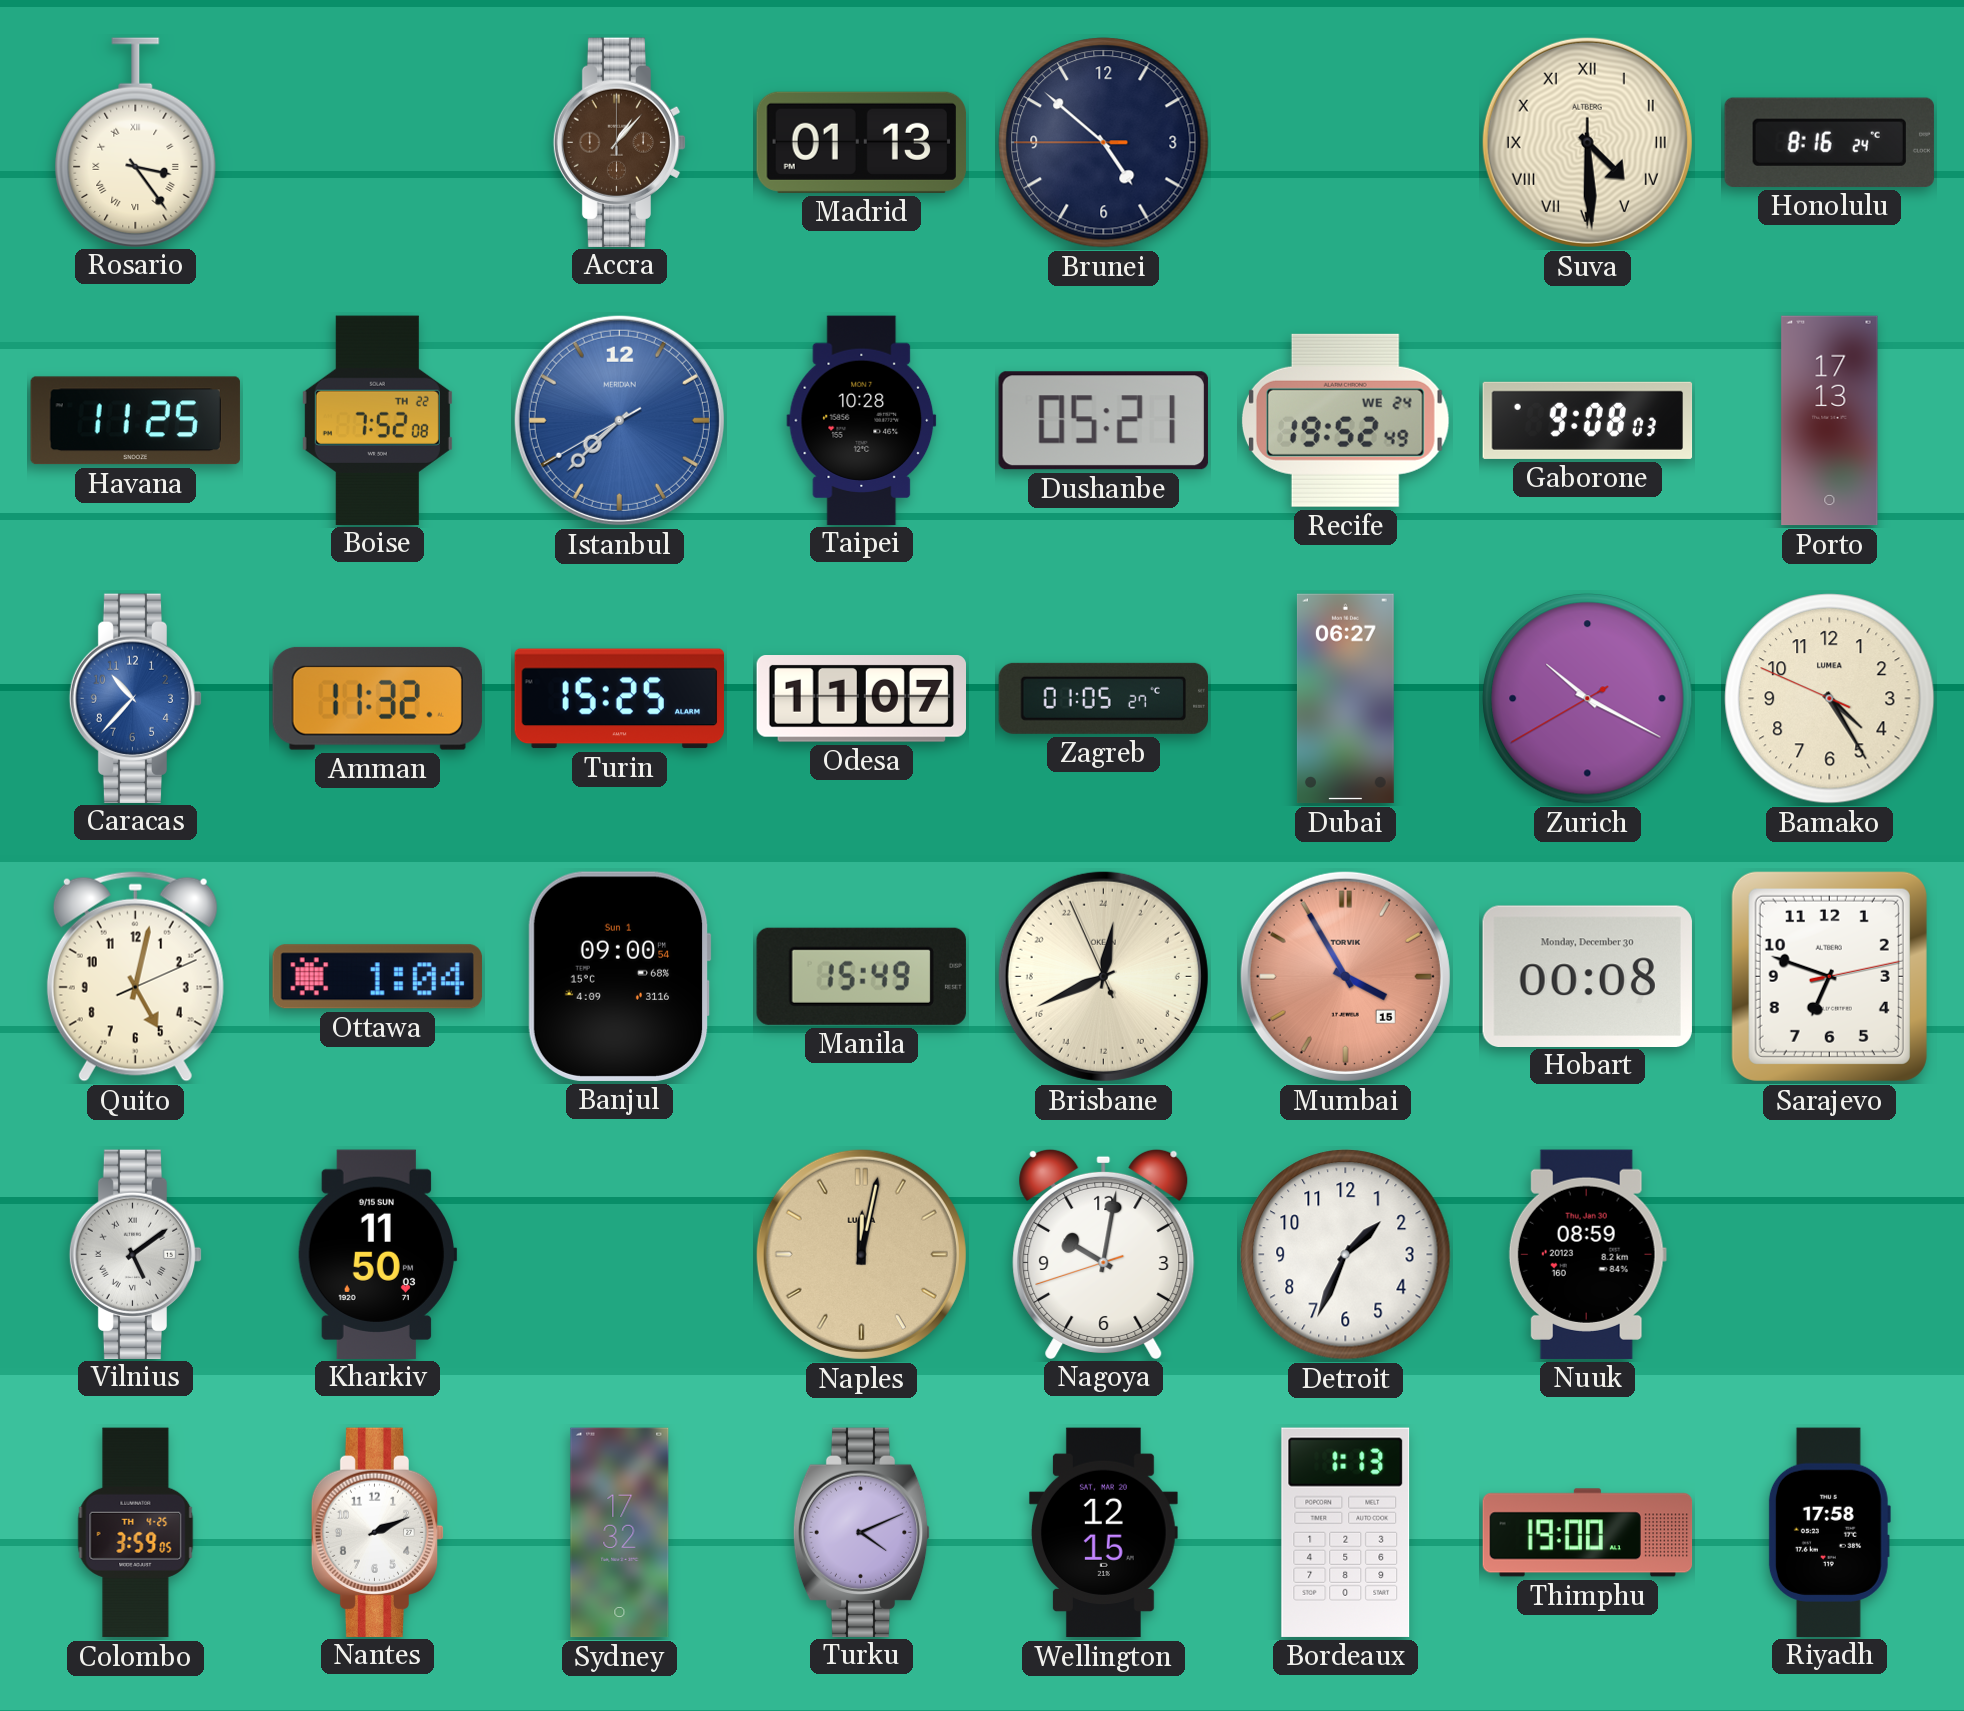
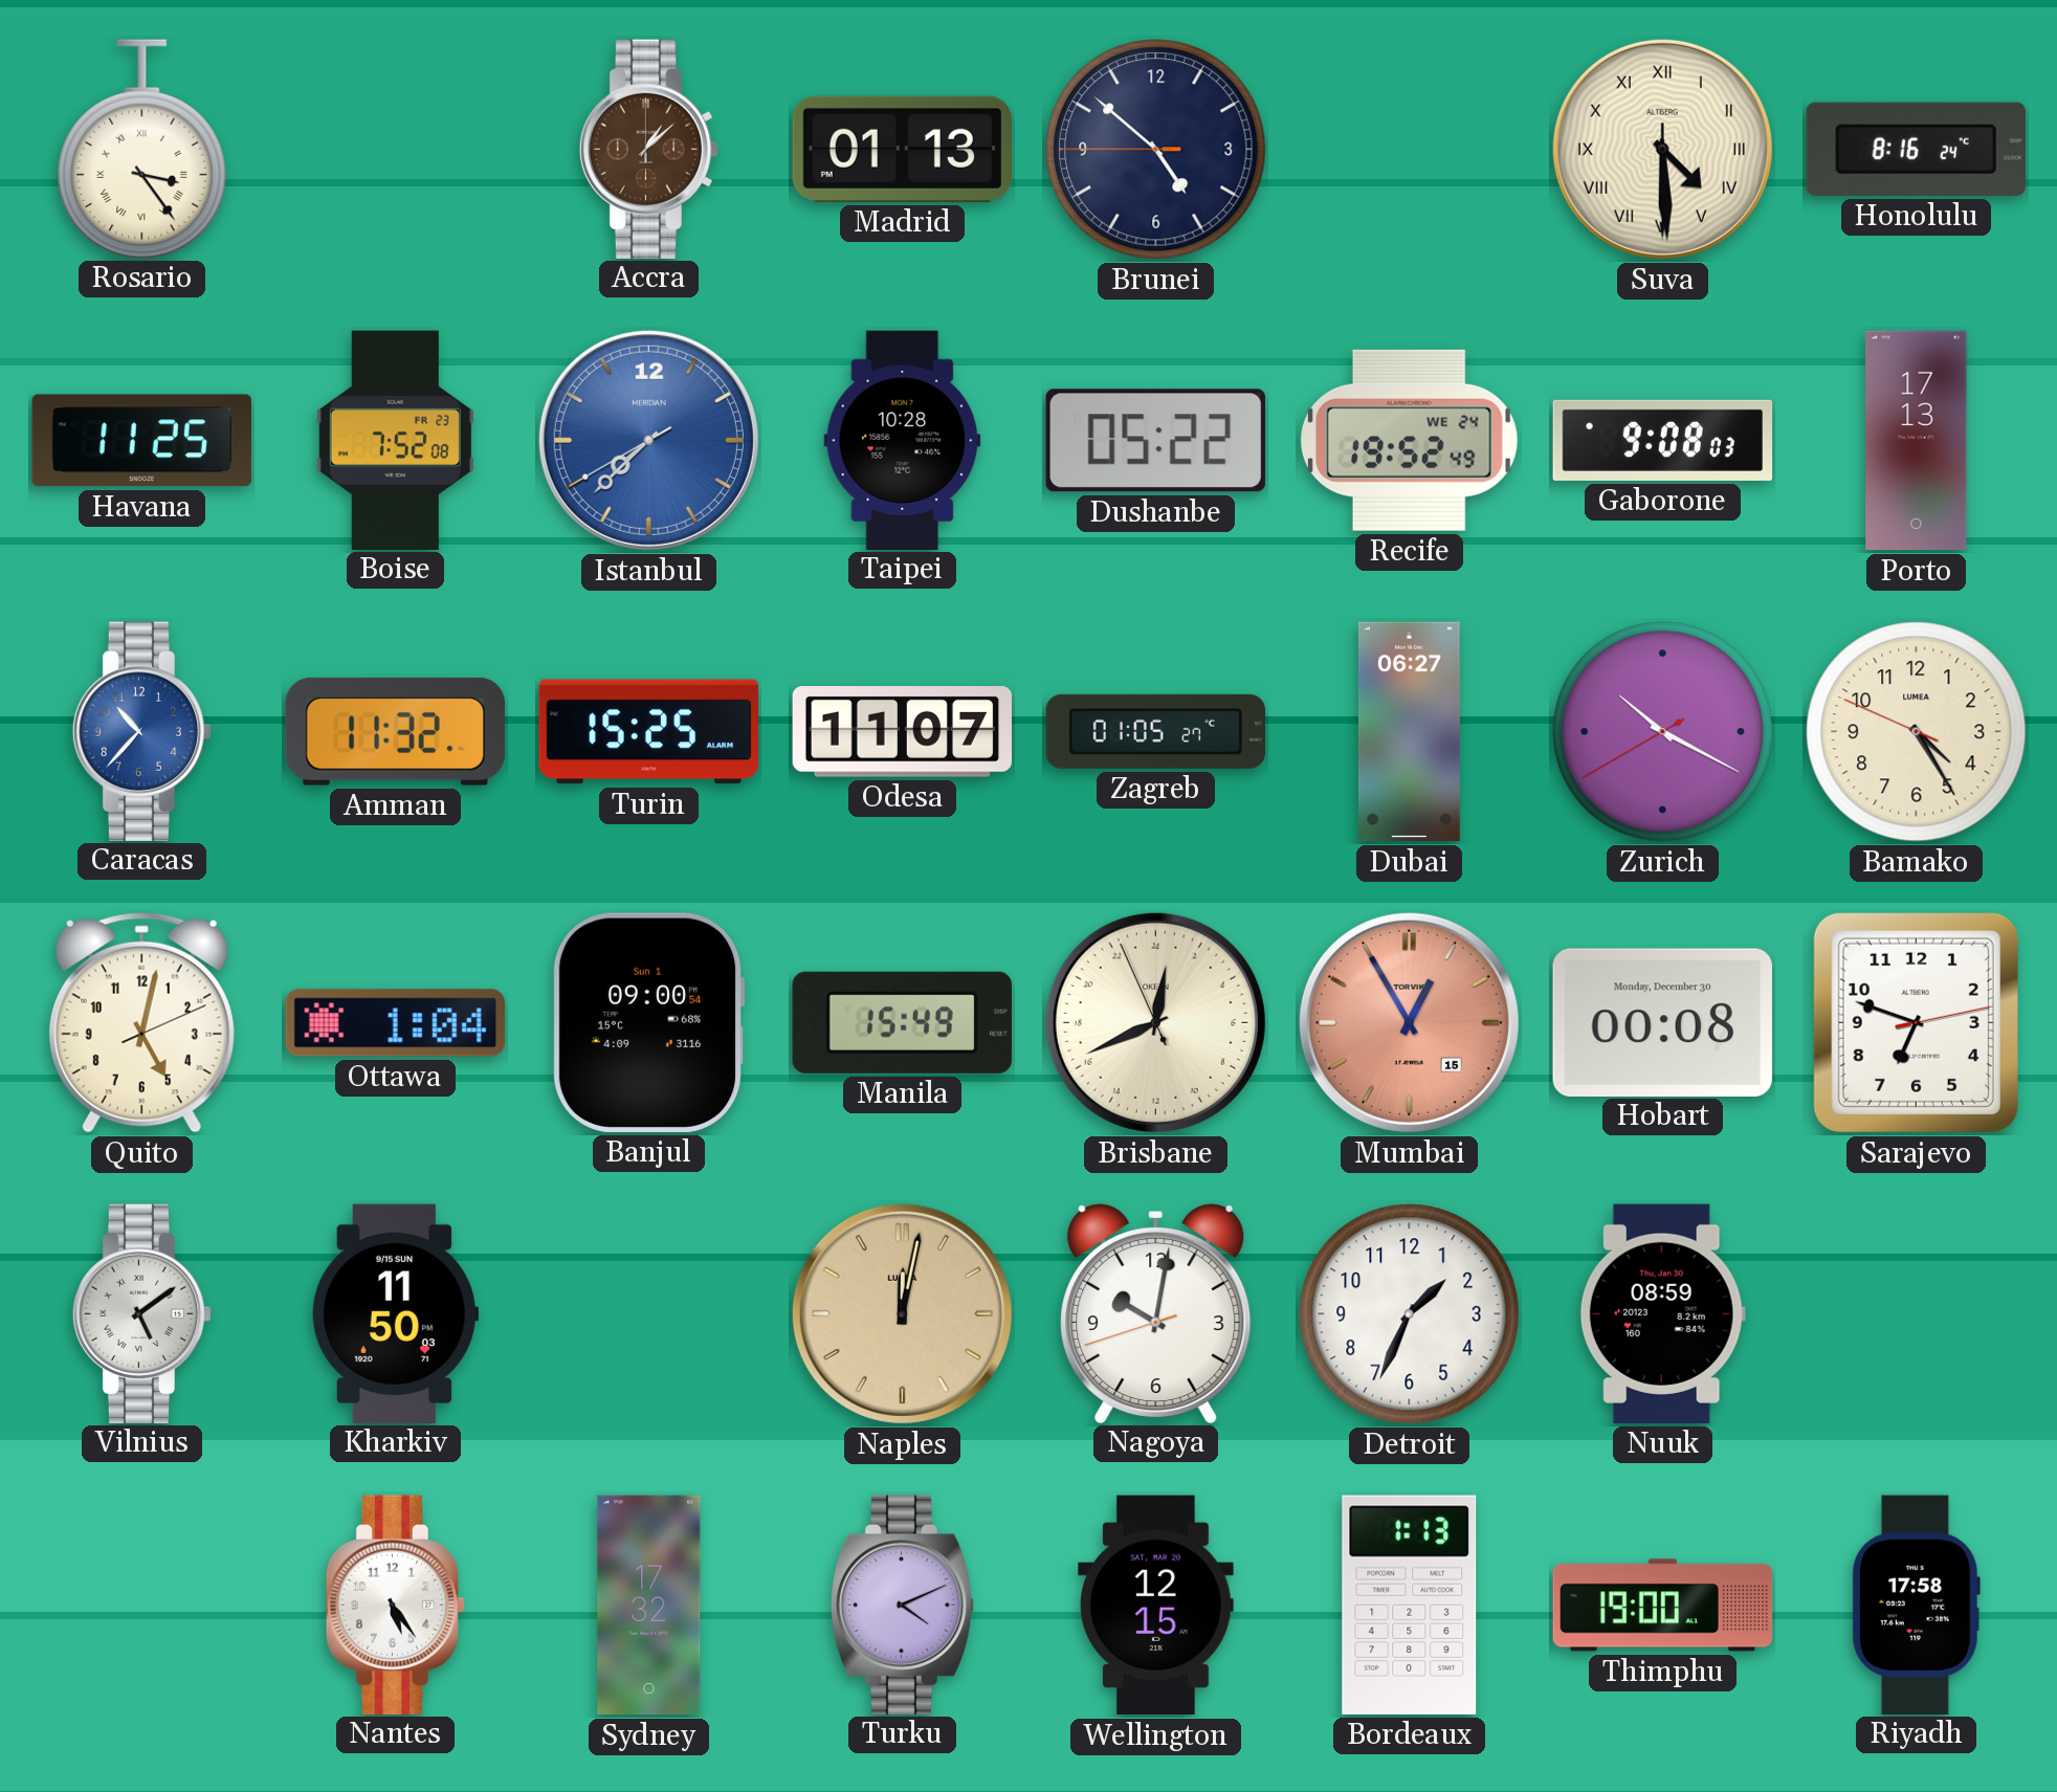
Accra: 1:07 -> 1:08 (649, 149)
Boise date: TH 22 -> FR 23 (395, 440)
Dushanbe: 05:21 -> 05:22 (1155, 441)
Mumbai: 3:55 -> 12:55 (1409, 1022)
Colombo: 3:59 -> none (136, 1533)
Nantes: 2:11 -> 5:24 (396, 1605)
